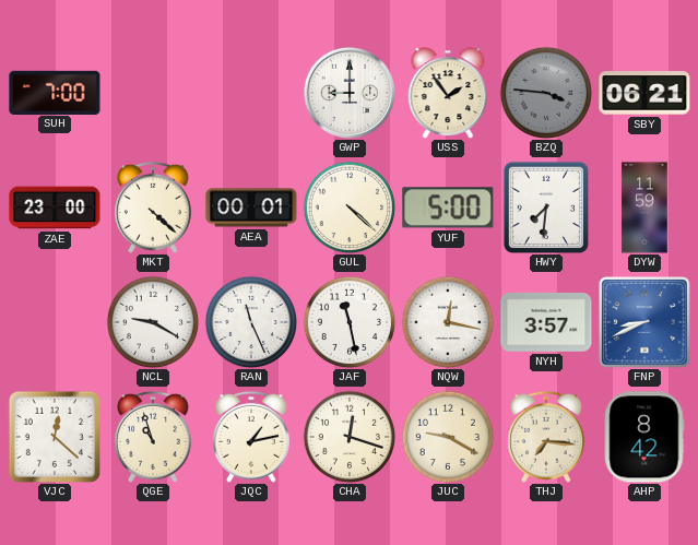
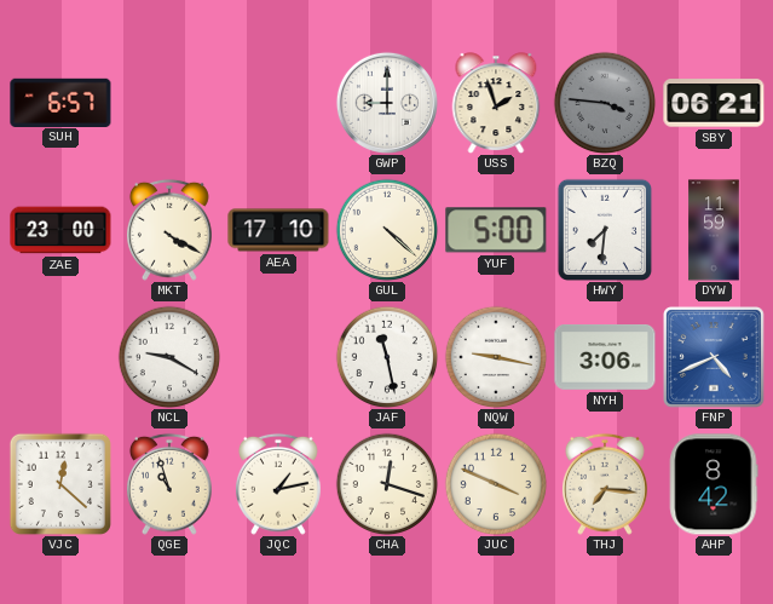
SUH: 7:00 -> 6:57 (60, 102)
USS: 1:54 -> 1:57 (496, 103)
MKT: 4:22 -> 4:20 (169, 230)
AEA: 00:01 -> 17:10 (278, 230)
RAN: 11:26 -> none (251, 322)
NQW: 12:17 -> 9:17 (496, 357)
NYH: 3:57 -> 3:06 (605, 358)
FNP: 8:41 -> 4:41 (715, 358)
JUC: 9:20 -> 3:49 (496, 484)
